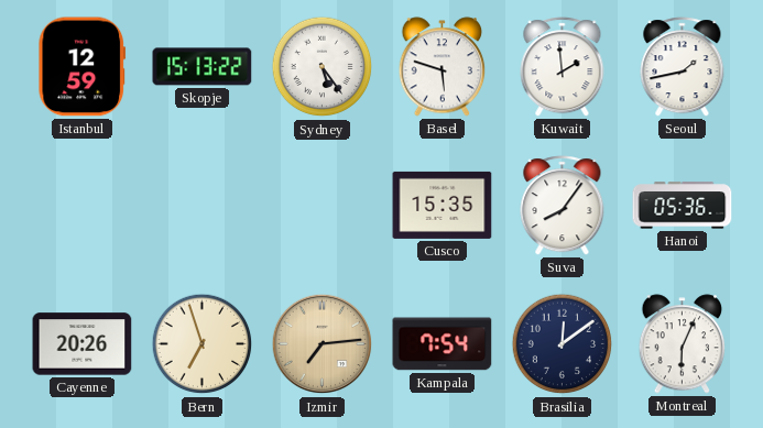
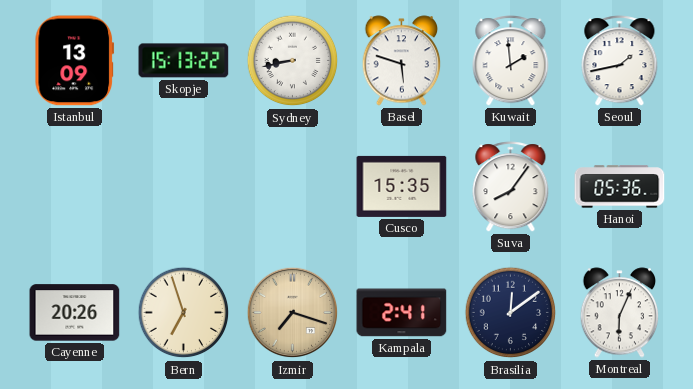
Istanbul: 12:59 -> 13:09 (75, 61)
Sydney: 5:24 -> 8:43 (293, 61)
Izmir: 7:14 -> 7:18 (293, 313)
Kampala: 7:54 -> 2:41 (402, 313)
